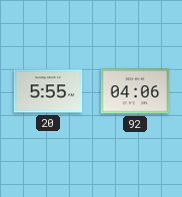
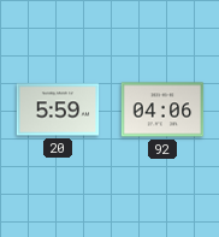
20: 5:55 -> 5:59 (58, 109)
